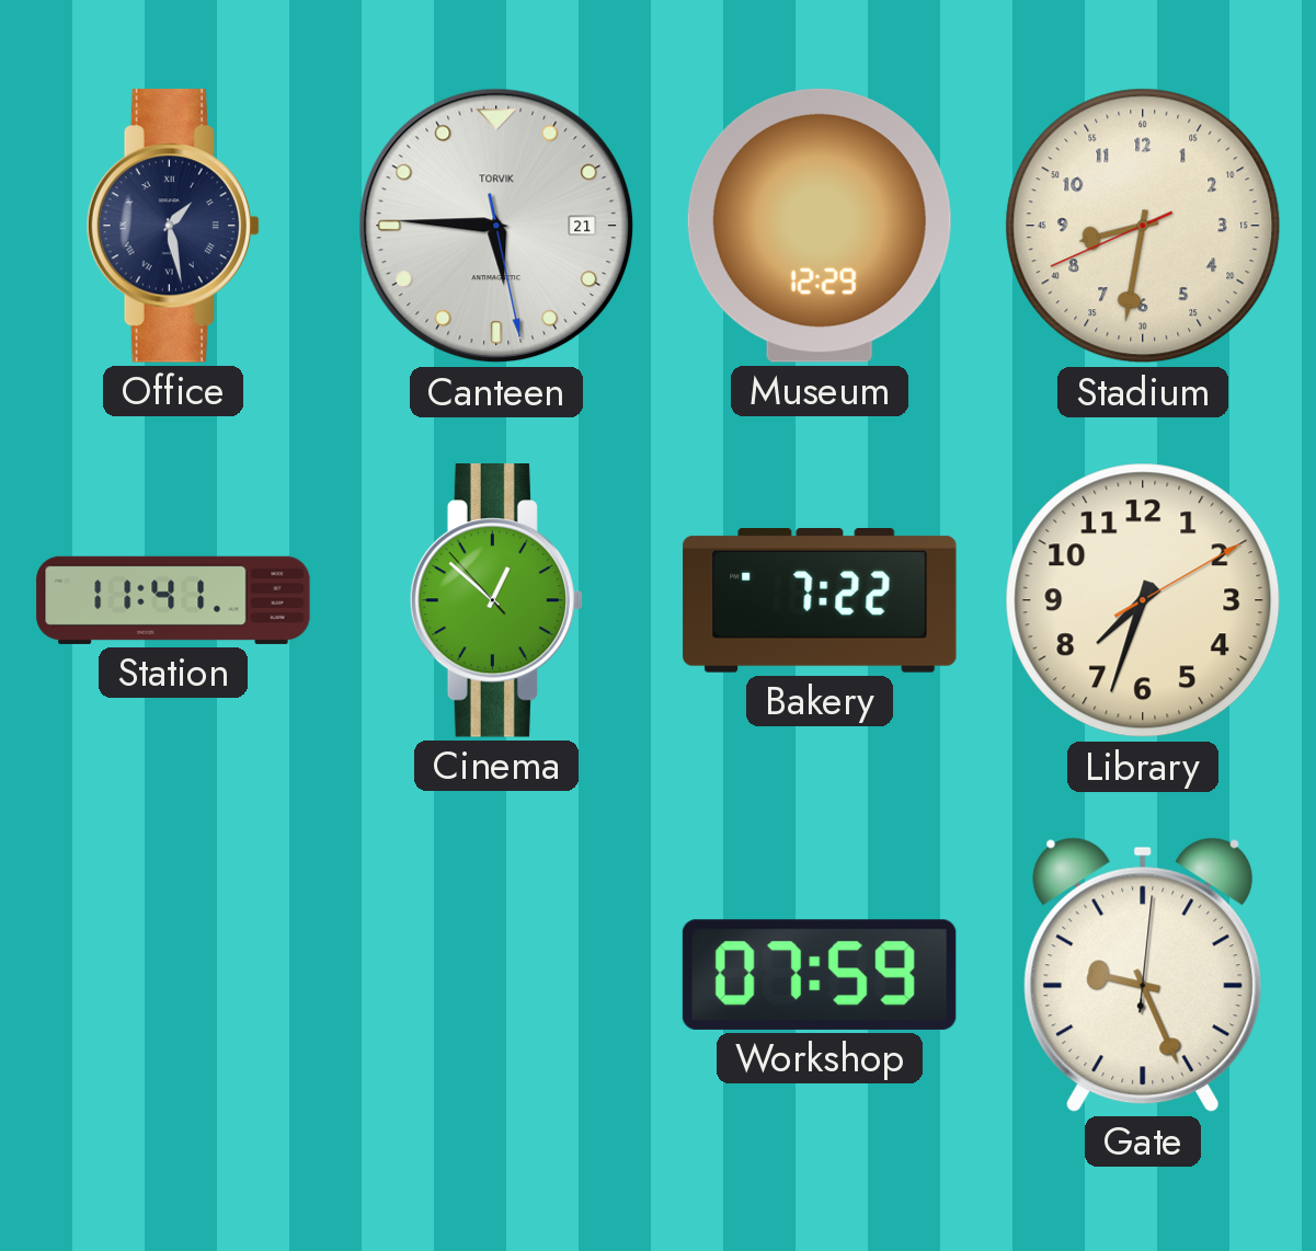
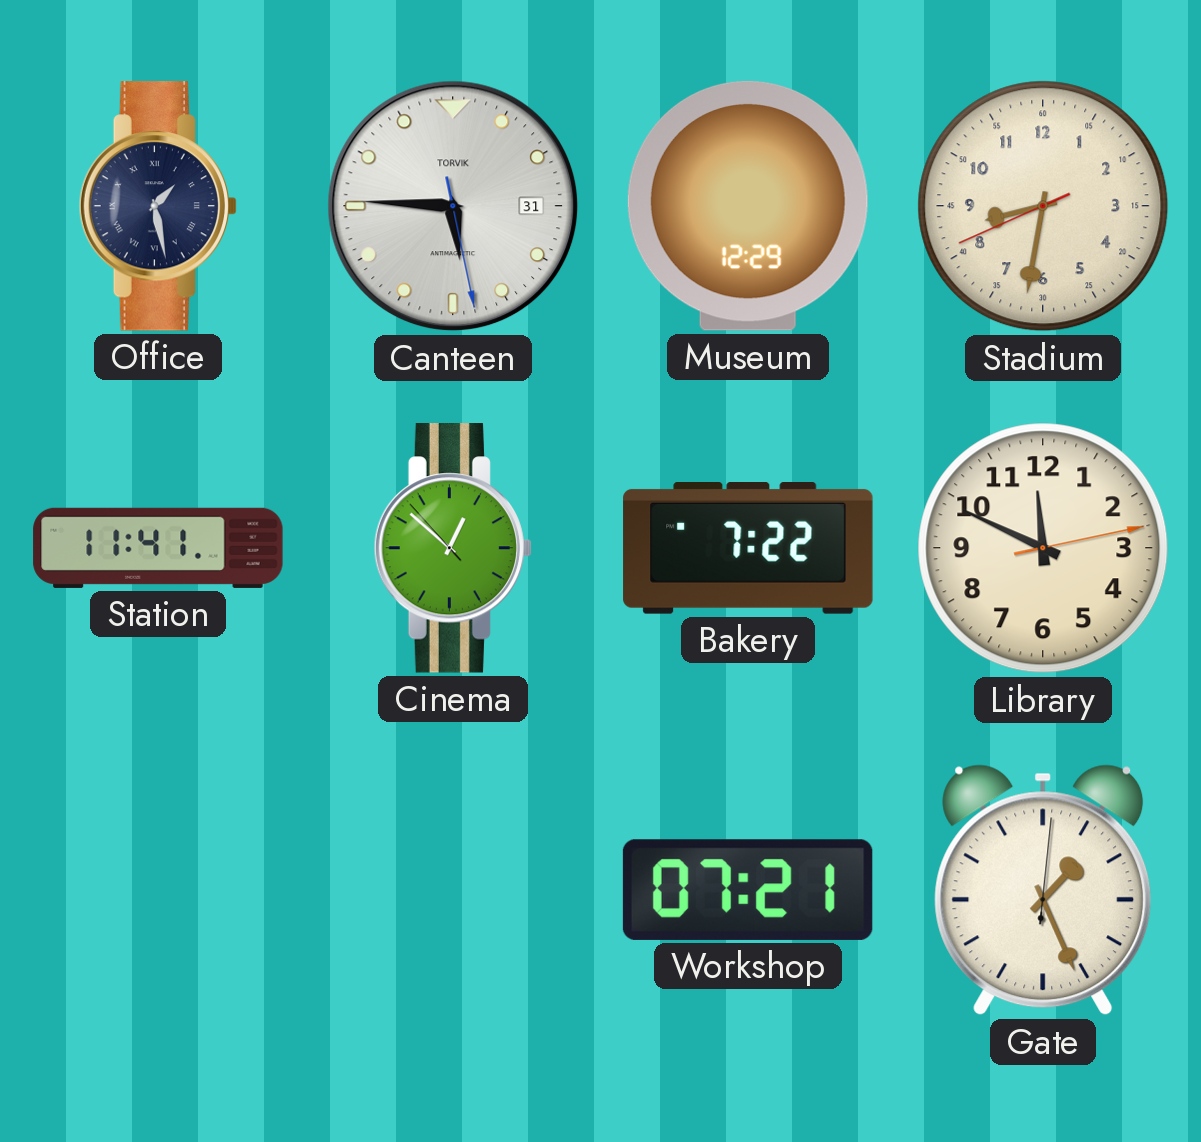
Canteen date: 21 -> 31 (453, 206)
Library: 7:33 -> 11:49 (1043, 548)
Workshop: 07:59 -> 07:21 (748, 890)
Gate: 9:26 -> 1:26 (1043, 890)
